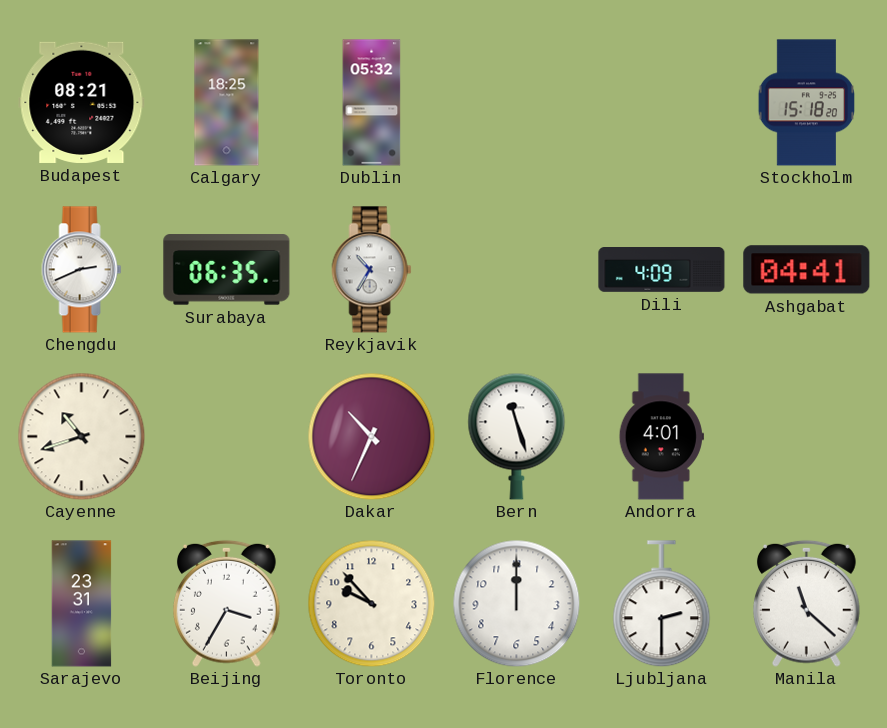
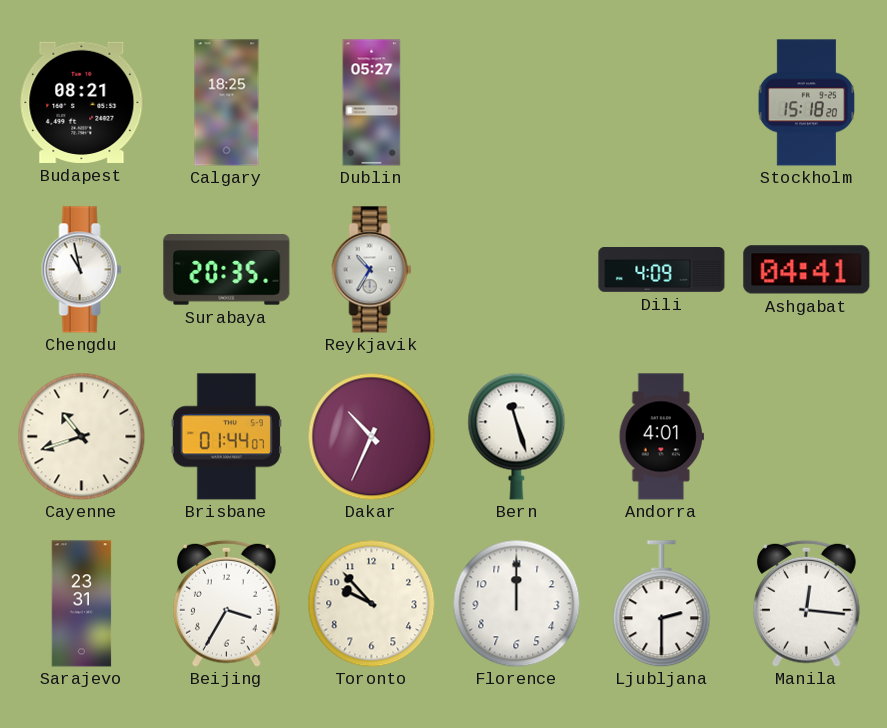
Dublin: 05:32 -> 05:27 (372, 103)
Chengdu: 2:41 -> 10:58 (82, 270)
Surabaya: 06:35 -> 20:35 (227, 270)
Brisbane: none -> 01:44 (226, 437)
Manila: 11:22 -> 12:16 (807, 603)
